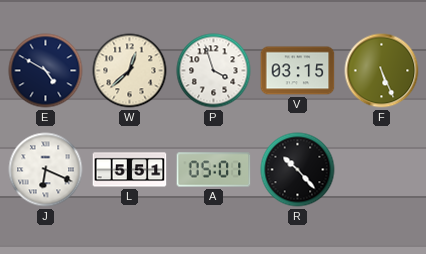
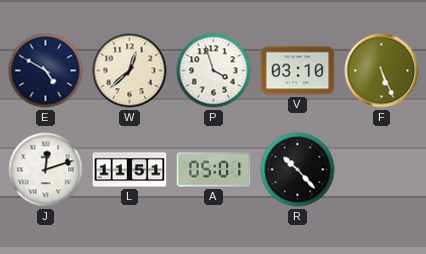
V: 03:15 -> 03:10 (298, 71)
J: 6:19 -> 12:12 (46, 170)
L: 5:51 -> 11:51 (130, 170)
